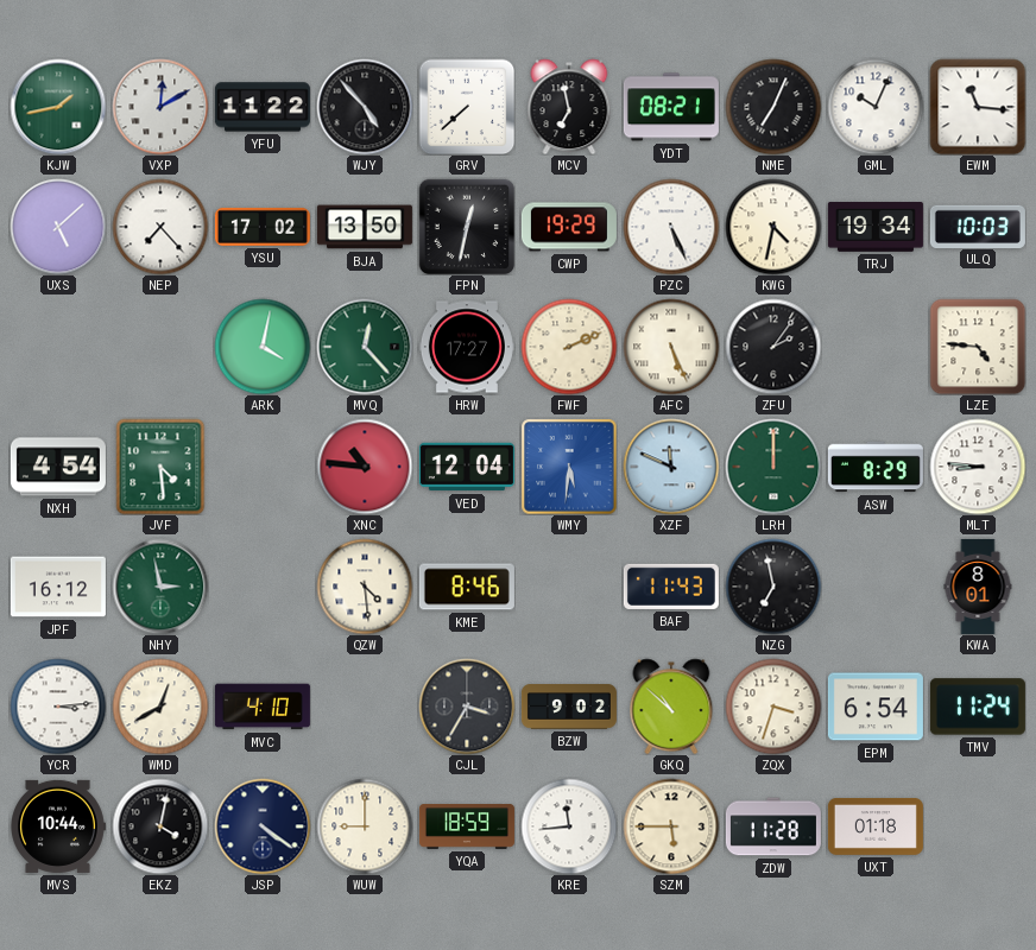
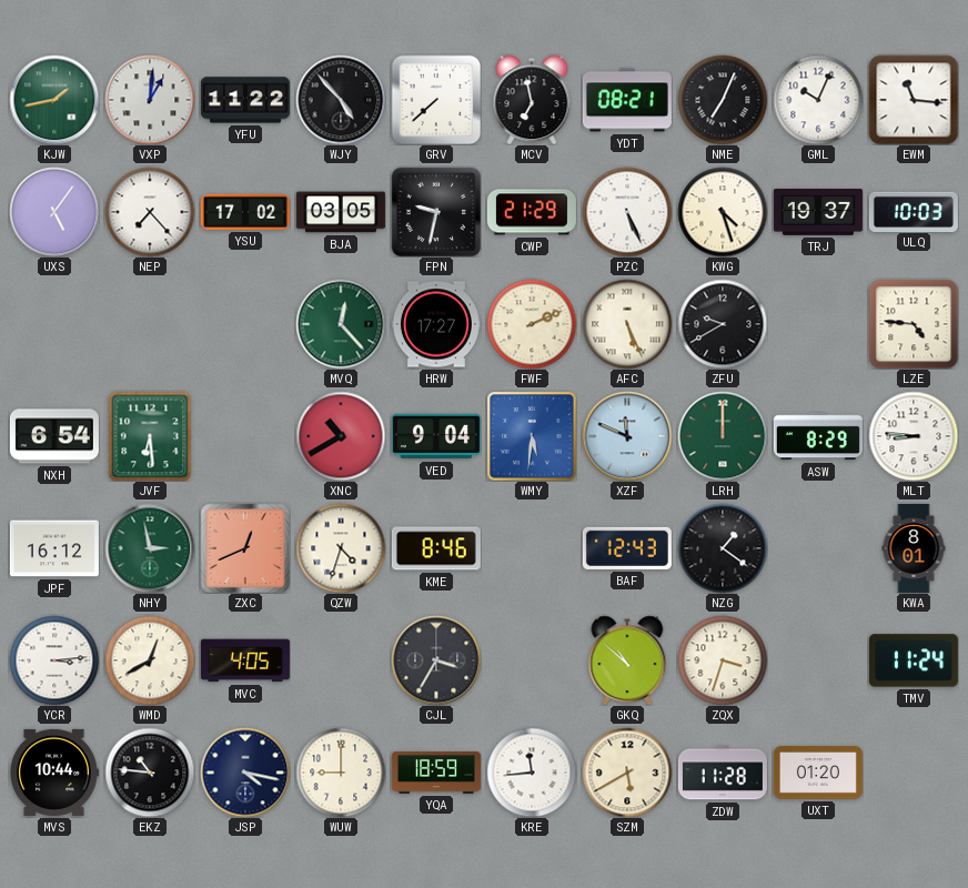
VXP: 12:10 -> 1:01 (150, 100)
UXS: 5:08 -> 5:06 (54, 212)
BJA: 13:50 -> 03:05 (341, 212)
FPN: 12:32 -> 9:32 (436, 212)
CWP: 19:29 -> 21:29 (532, 212)
KWG: 4:32 -> 4:27 (723, 212)
TRJ: 19:34 -> 19:37 (818, 213)
ARK: 4:02 -> none (263, 347)
ZFU: 2:06 -> 9:40 (723, 324)
NXH: 4:54 -> 6:54 (54, 436)
JVF: 4:29 -> 6:29 (150, 436)
XNC: 10:46 -> 10:40 (341, 436)
VED: 12:04 -> 9:04 (436, 436)
ZXC: none -> 12:41 (245, 548)
QZW: 4:29 -> 4:33 (341, 548)
BAF: 11:43 -> 12:43 (627, 548)
NZG: 6:58 -> 1:21 (723, 548)
MVC: 4:10 -> 4:05 (245, 660)
BZW: 9:02 -> none (569, 707)
EPM: 6:54 -> none (876, 707)
EKZ: 4:02 -> 10:46 (150, 773)
JSP: 4:21 -> 4:17 (245, 773)
SZM: 5:45 -> 5:40 (627, 773)
UXT: 01:18 -> 01:20 (818, 774)
